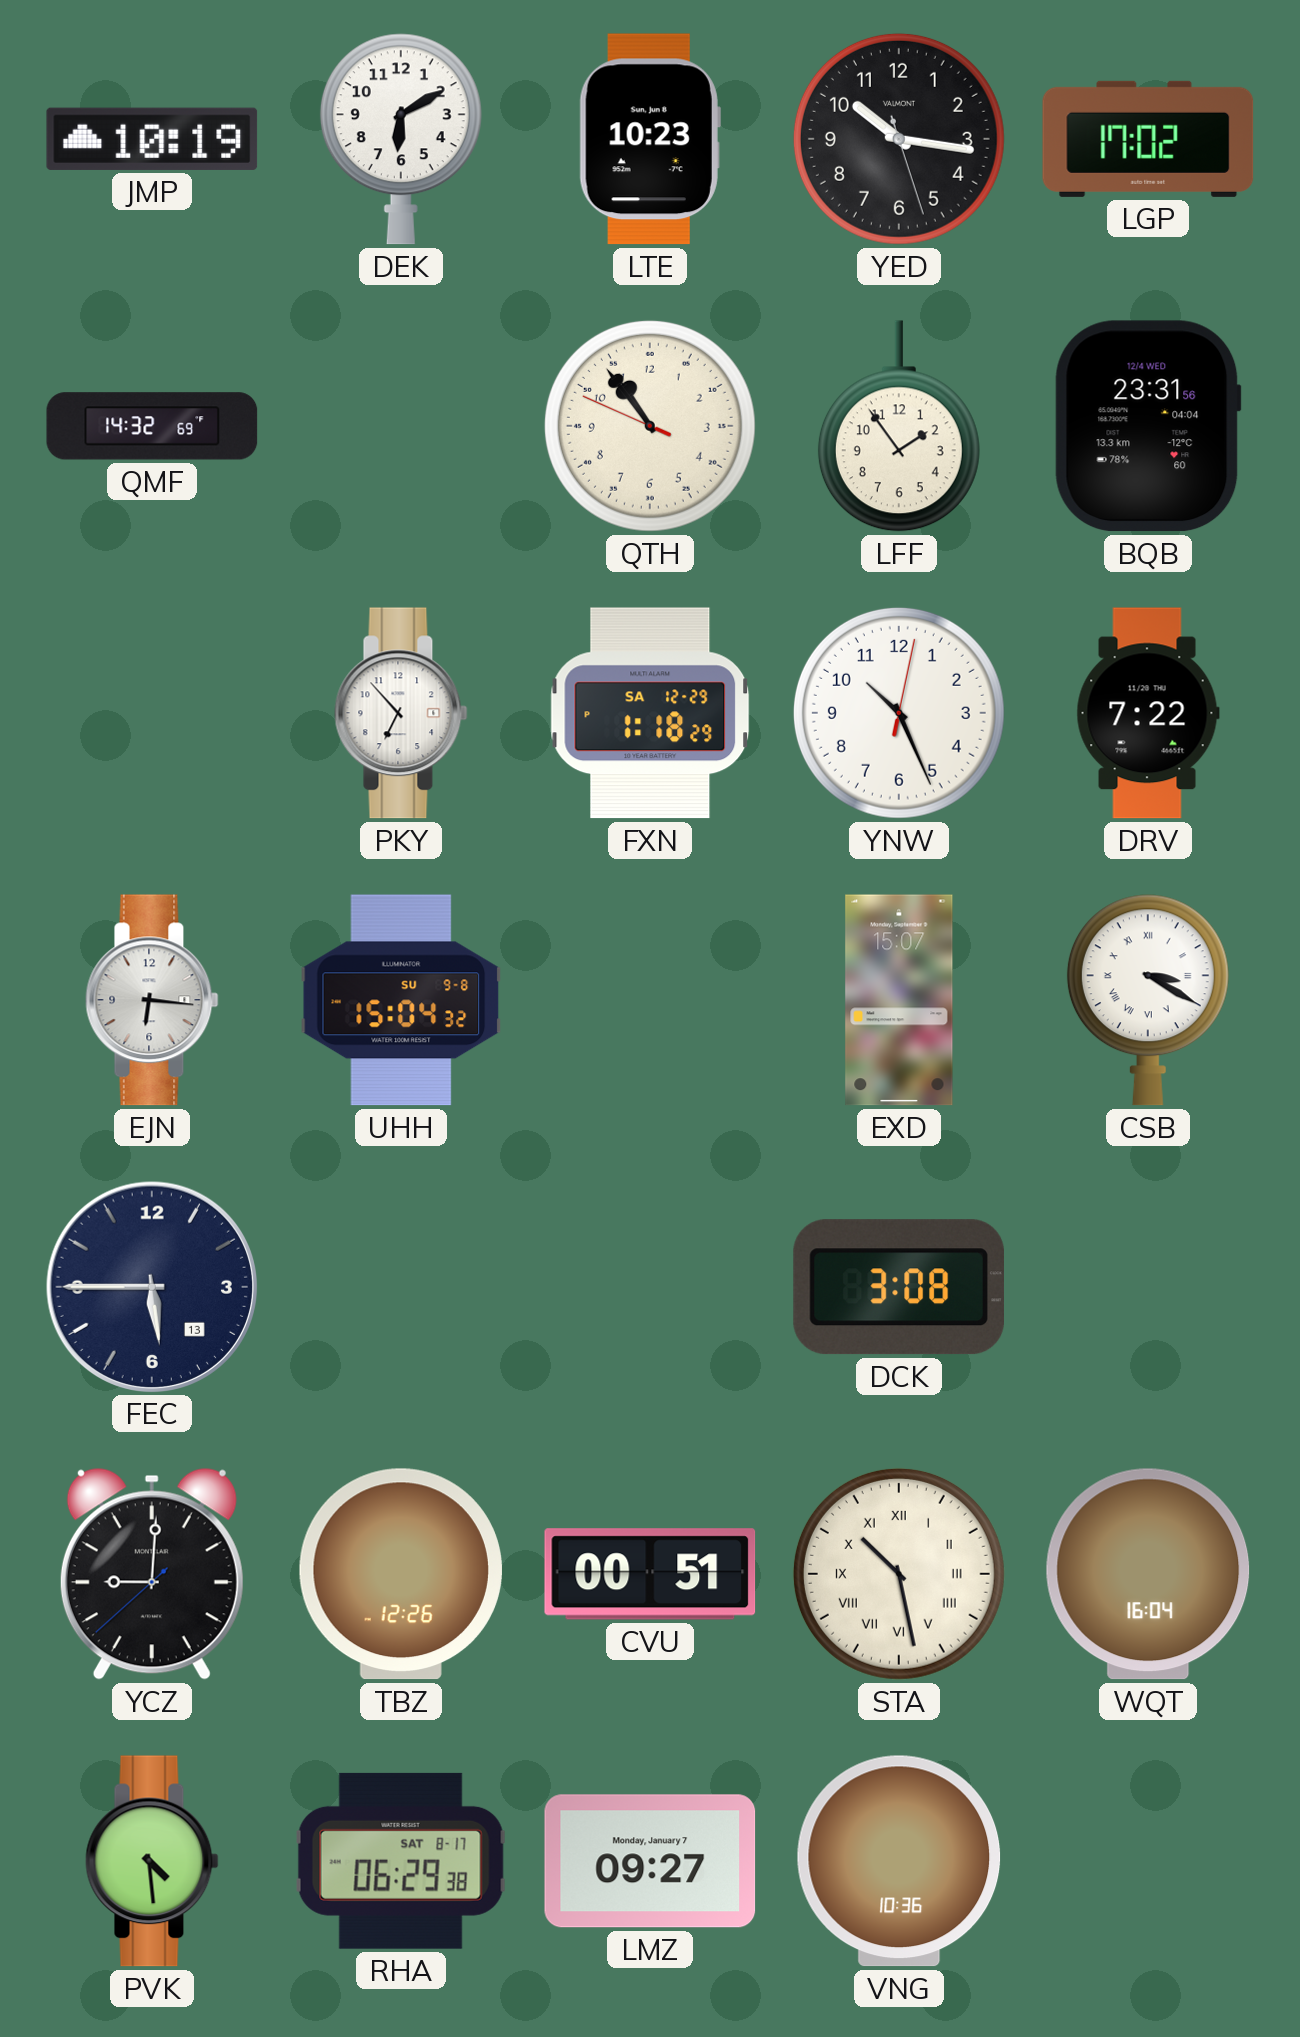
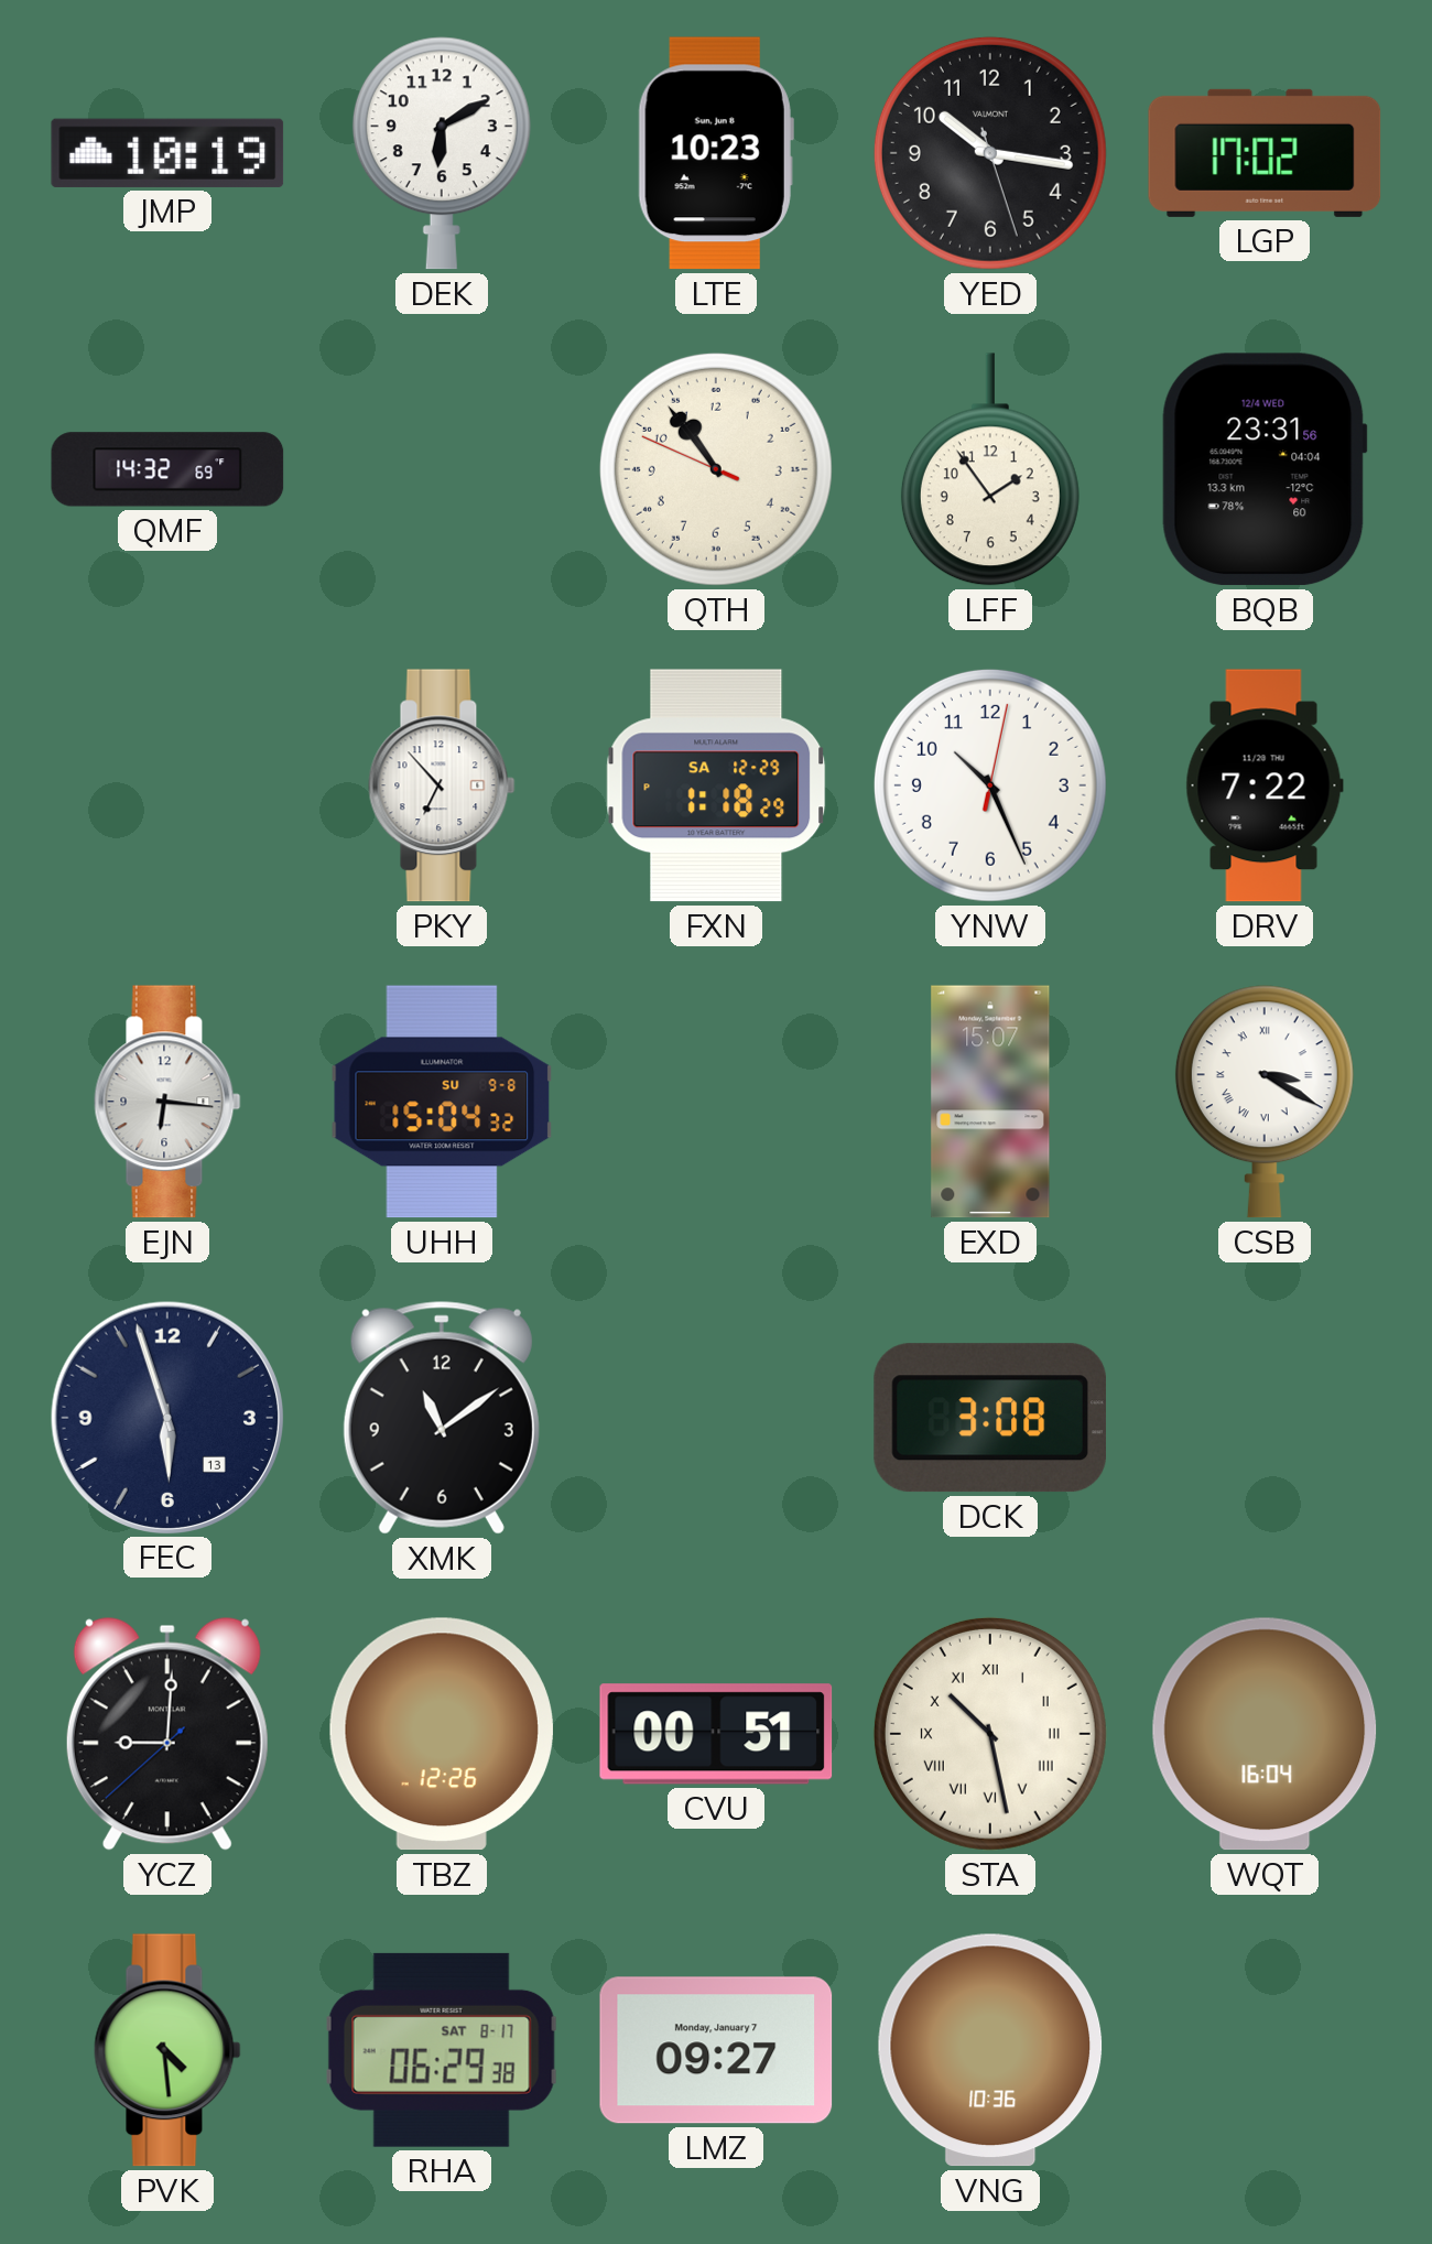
FEC: 5:45 -> 5:57 (166, 1417)
XMK: none -> 11:09 (442, 1418)
